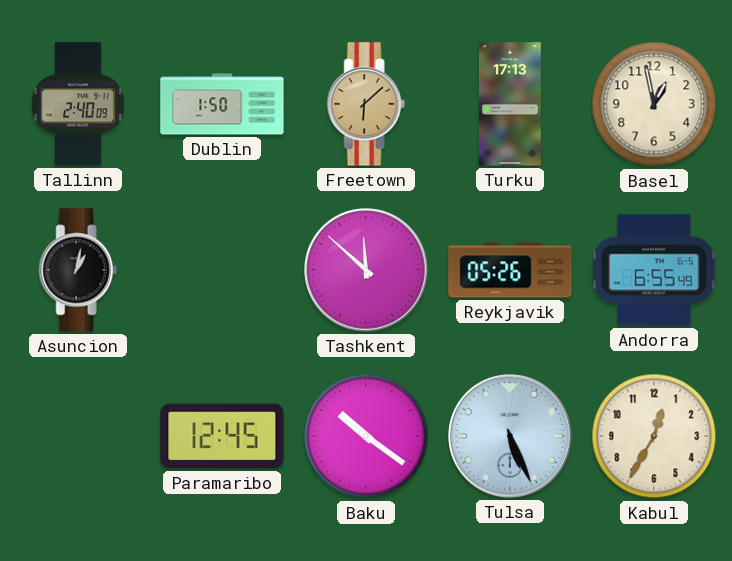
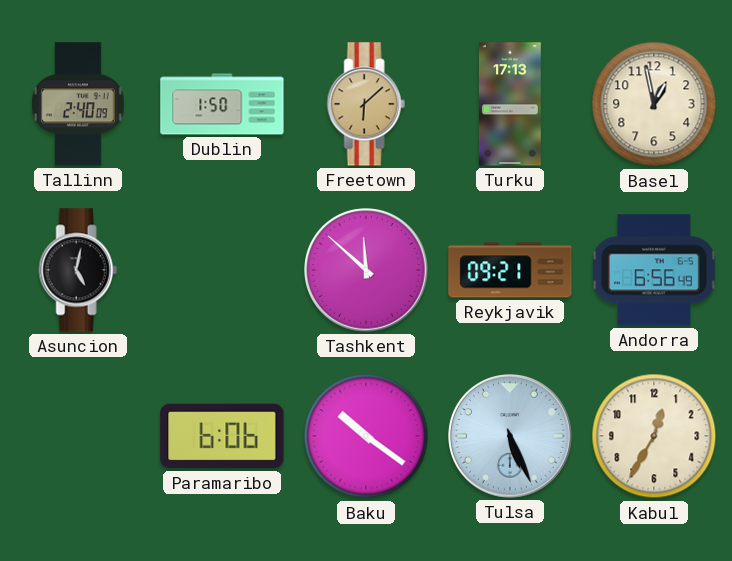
Asuncion: 1:02 -> 5:02 (78, 270)
Reykjavik: 05:26 -> 09:21 (510, 270)
Andorra: 6:55 -> 6:56 (654, 270)
Paramaribo: 12:45 -> 6:06 (222, 436)
